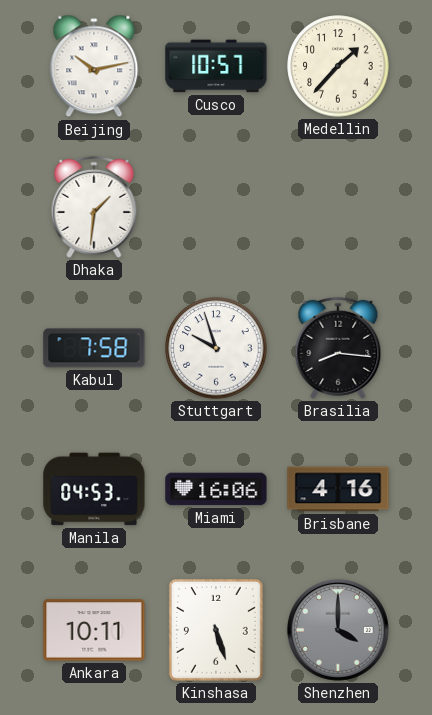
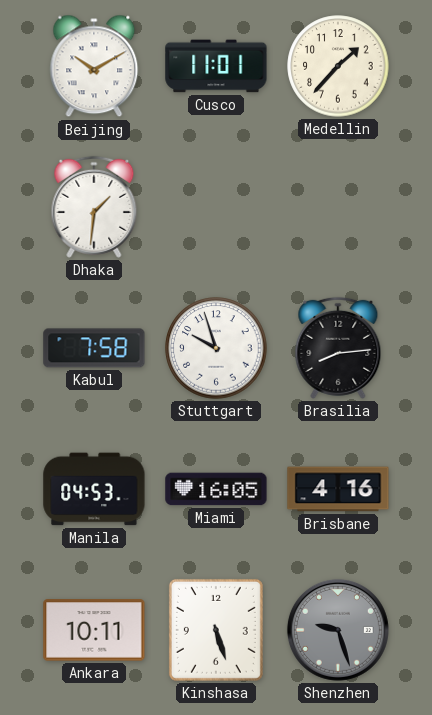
Beijing: 10:13 -> 10:10 (94, 66)
Cusco: 10:57 -> 11:01 (216, 66)
Brasilia: 8:16 -> 8:14 (338, 348)
Miami: 16:06 -> 16:05 (216, 489)
Shenzhen: 4:00 -> 9:27 (338, 630)
